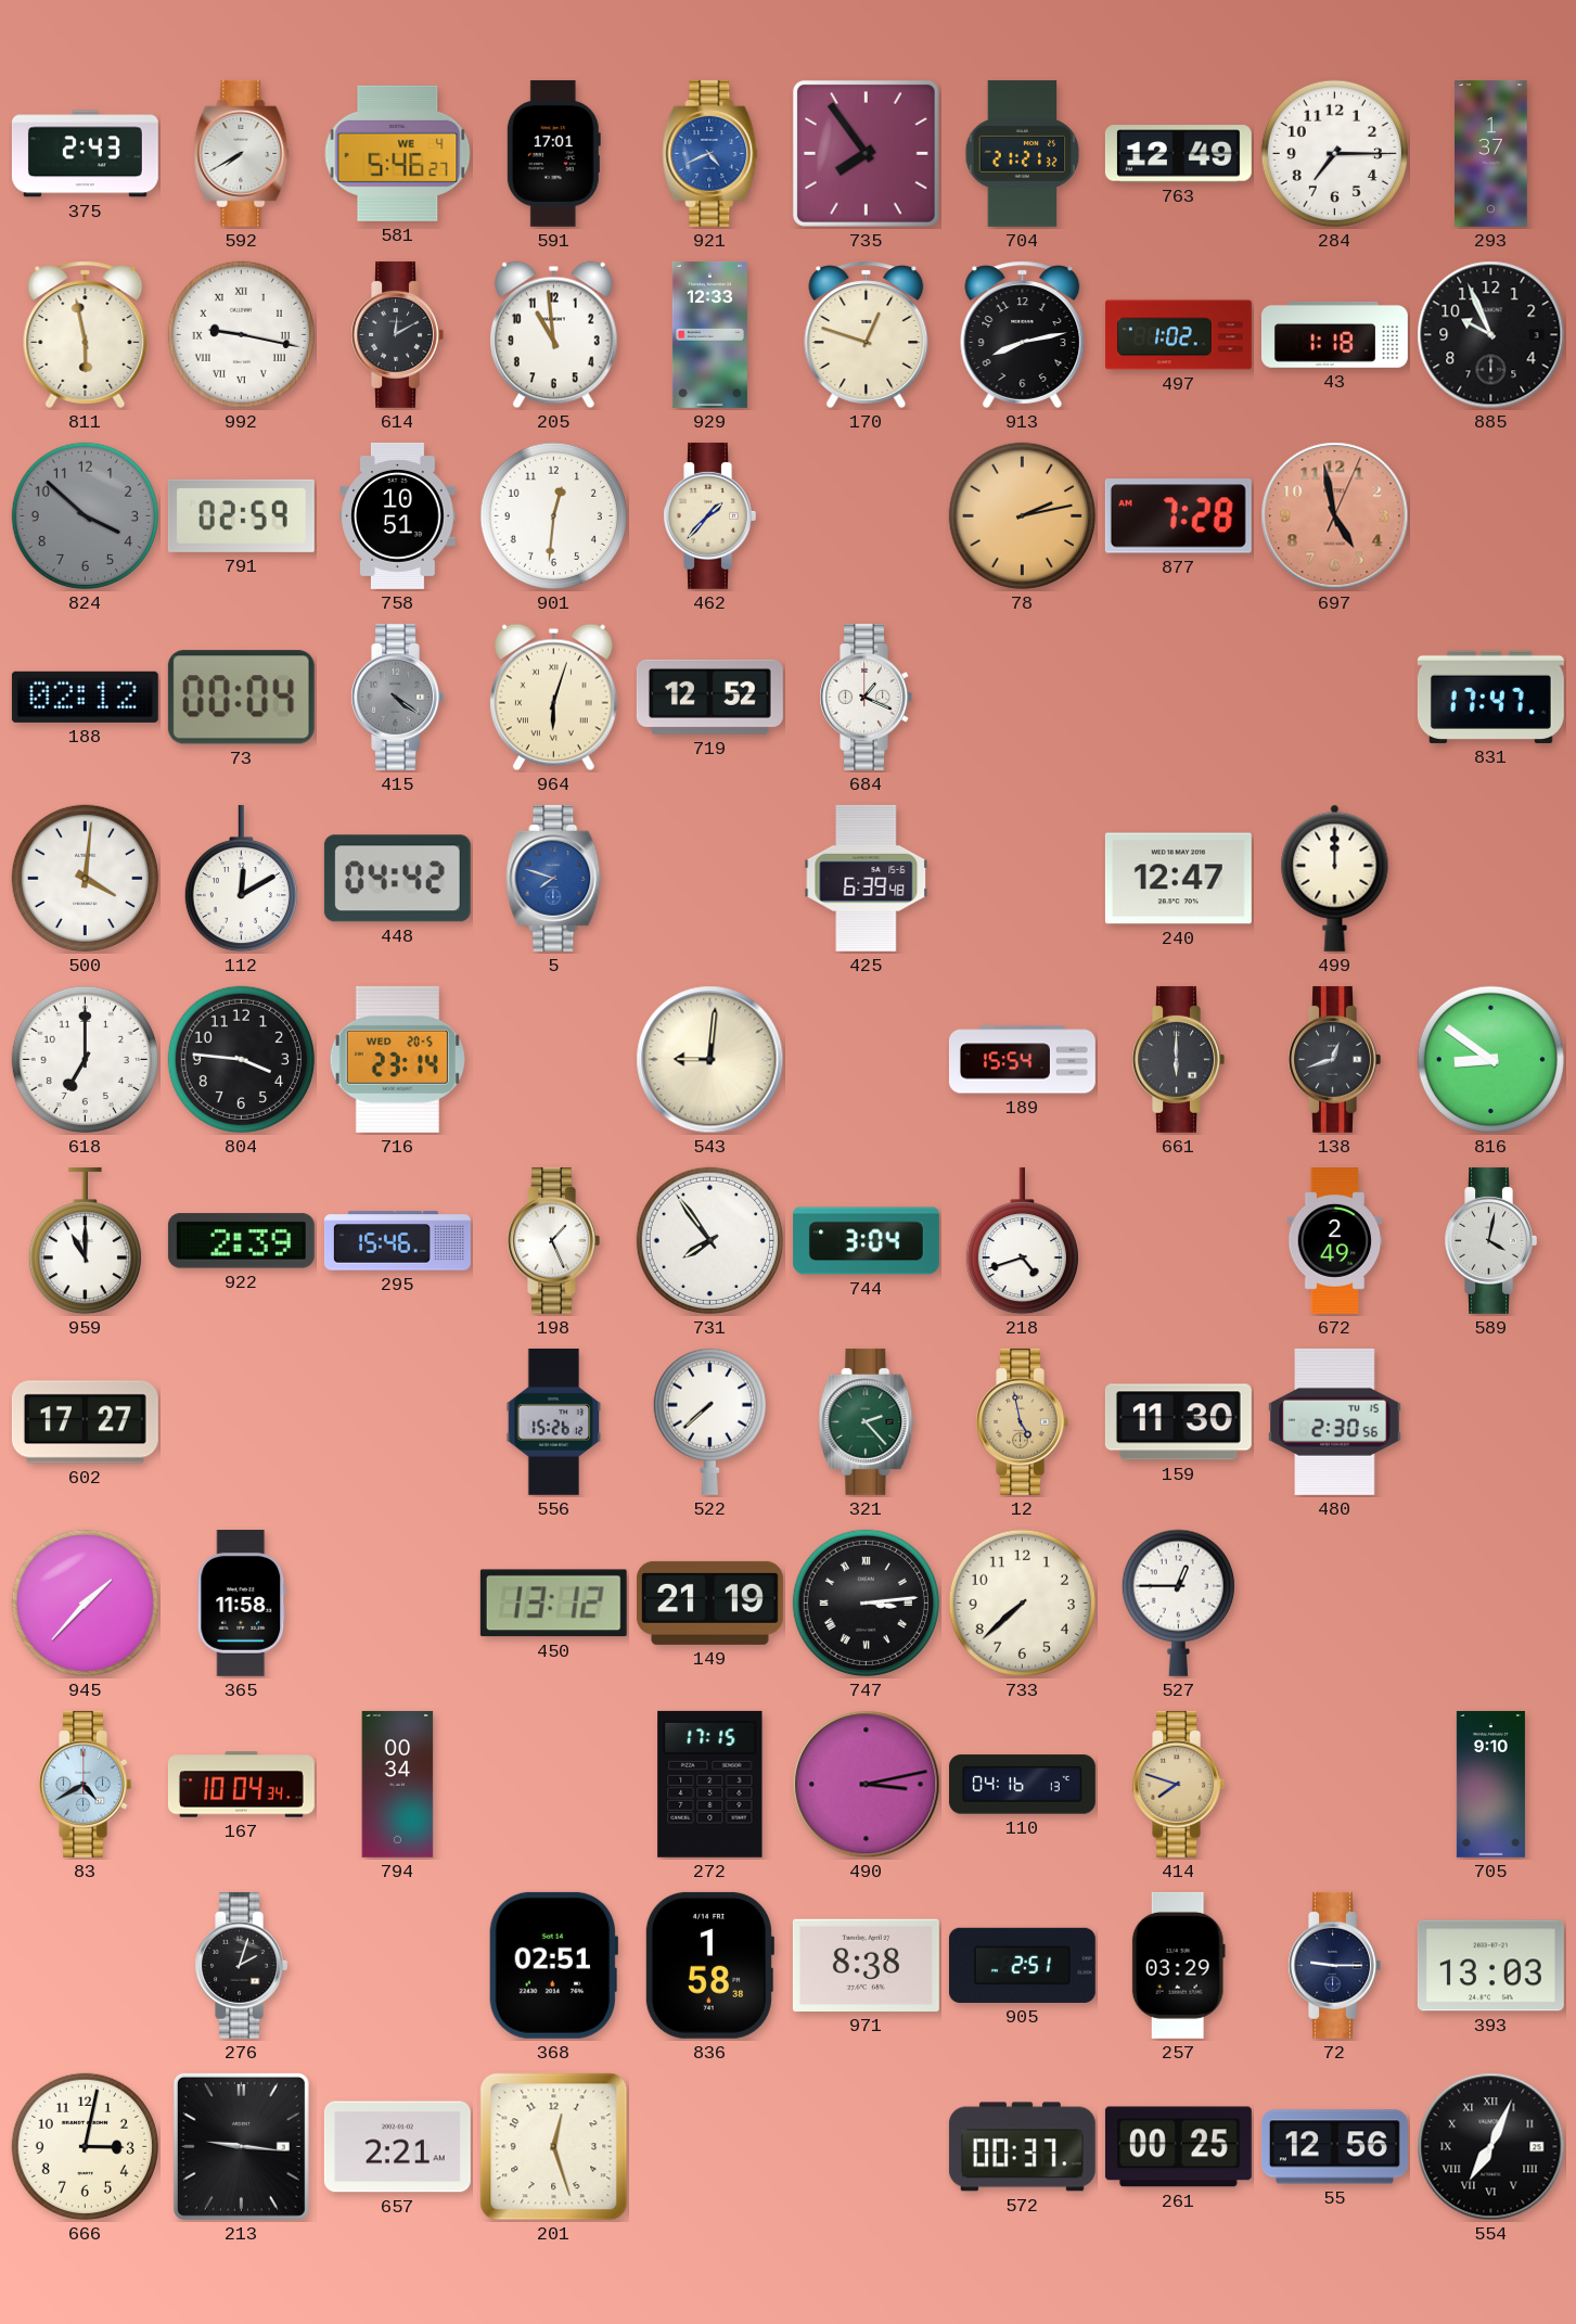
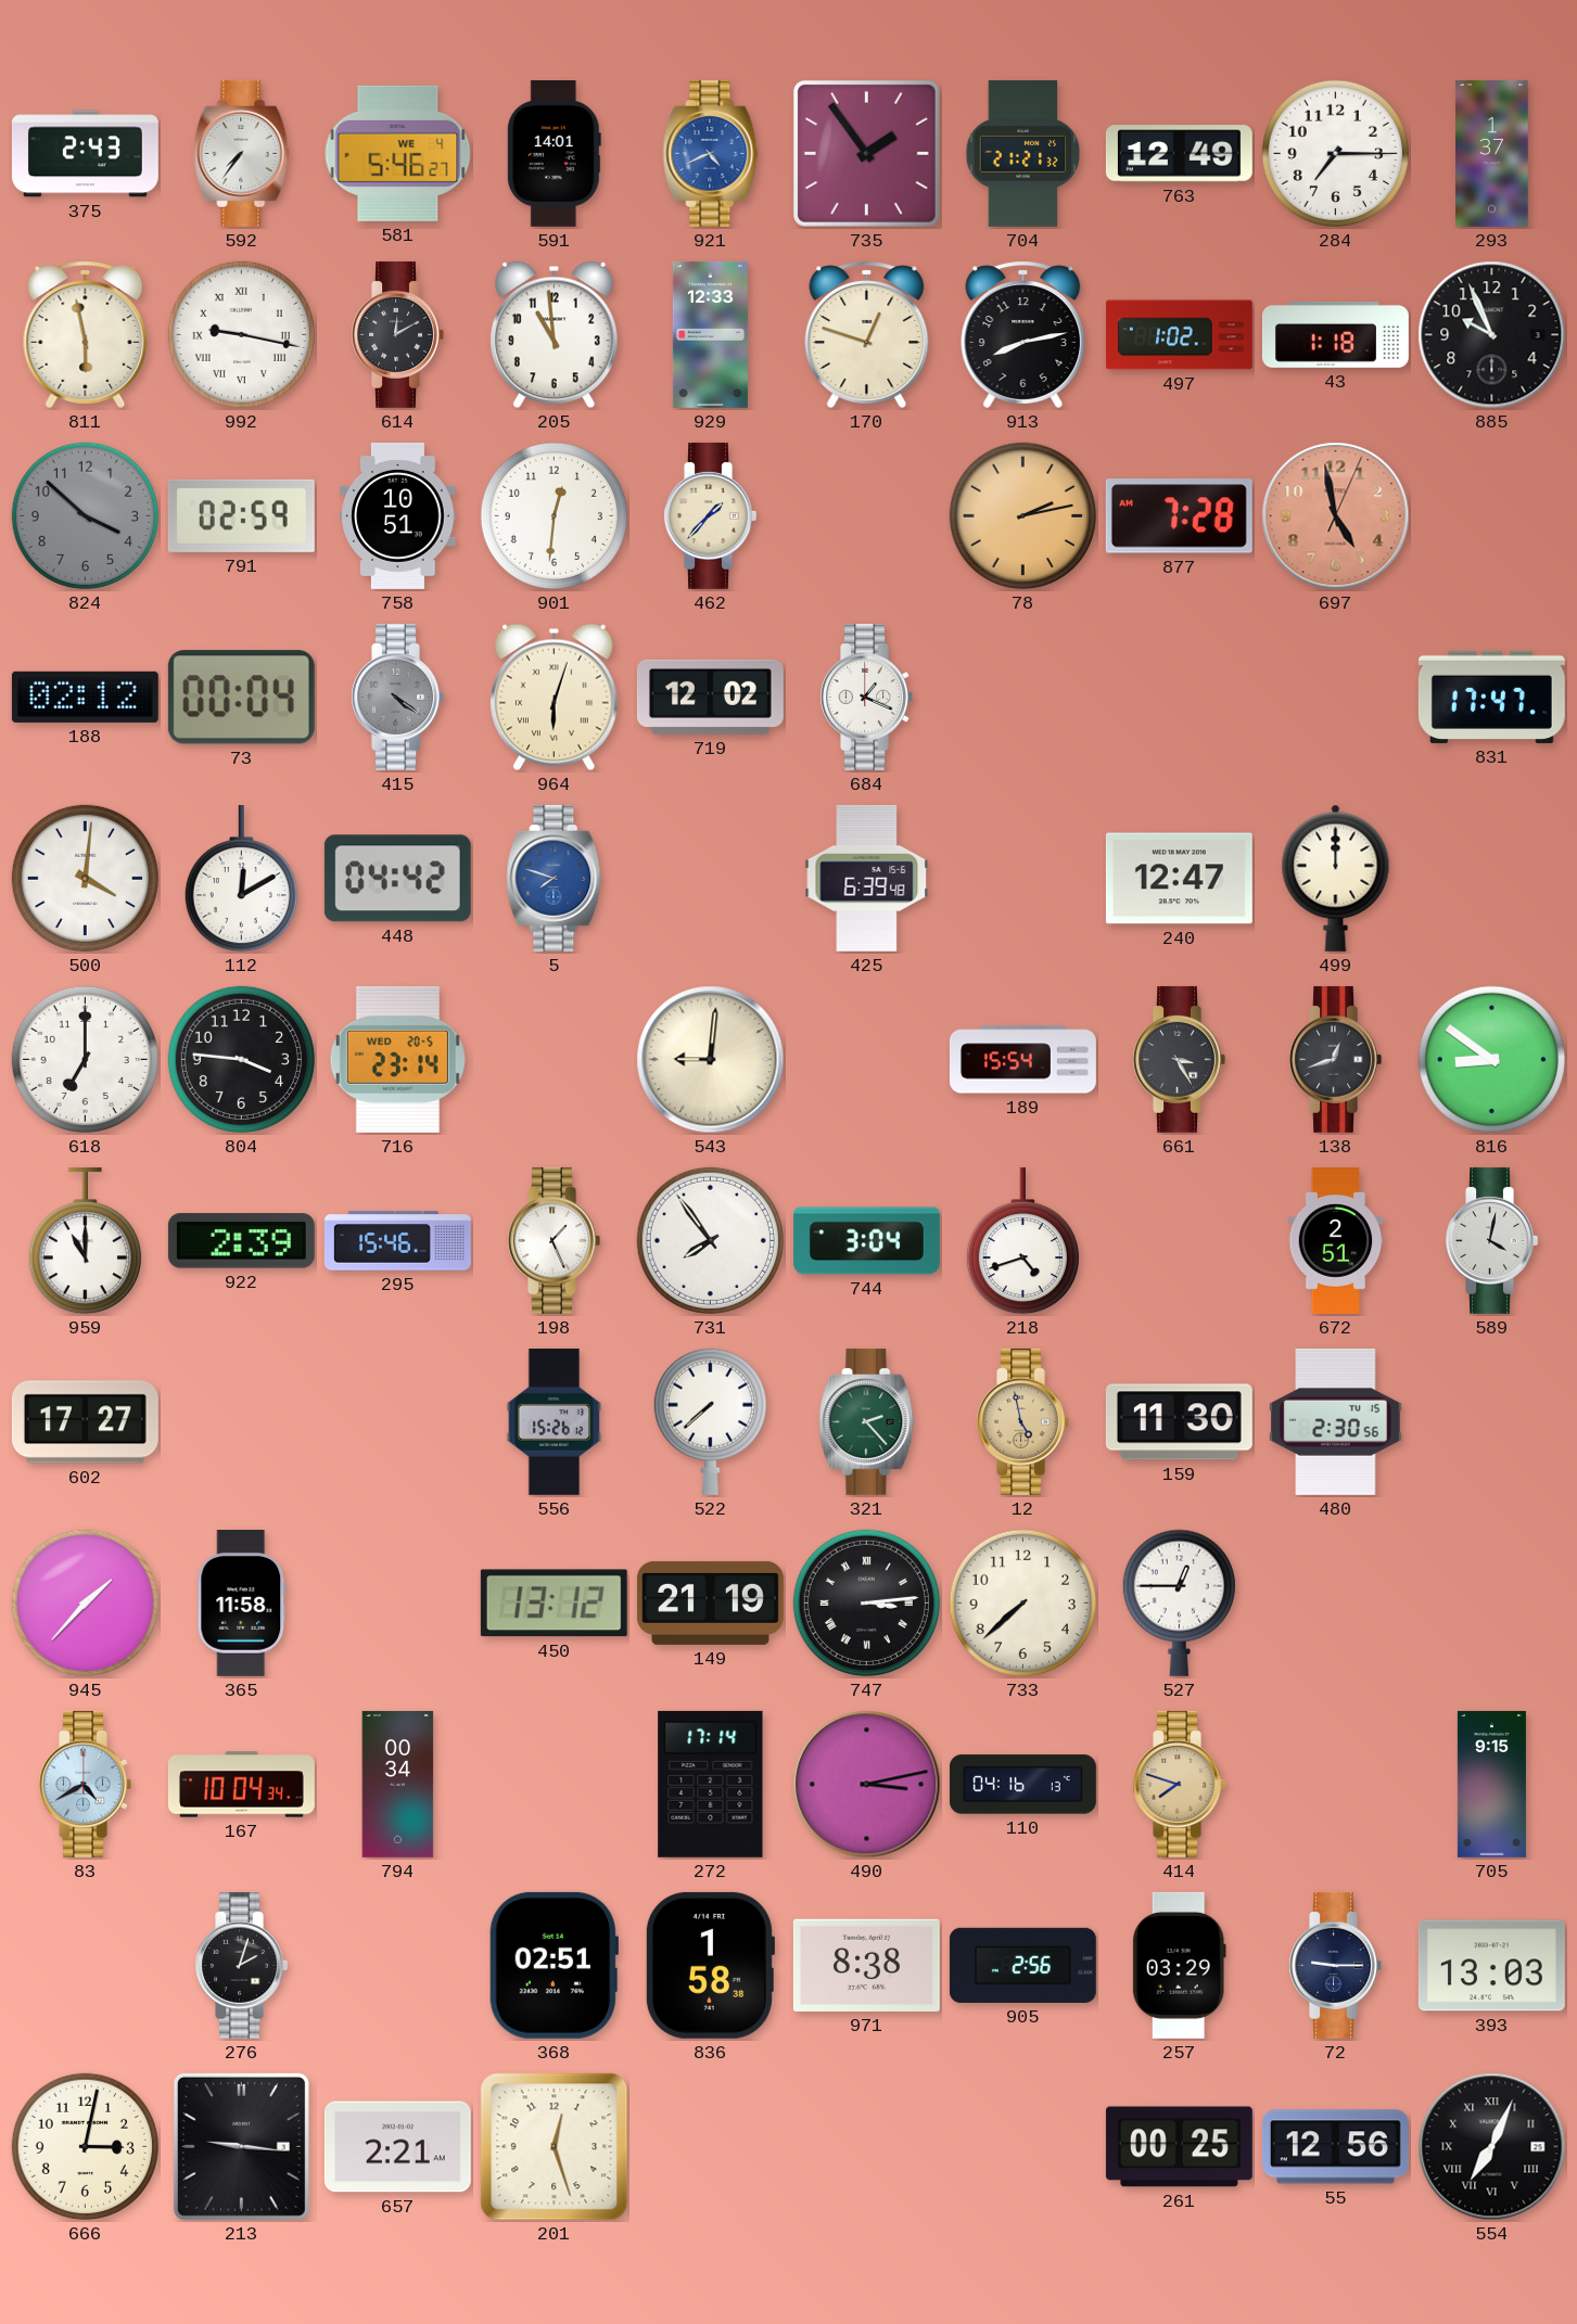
592: 7:40 -> 7:36 (242, 153)
591: 17:01 -> 14:01 (554, 153)
735: 7:54 -> 1:54 (866, 153)
719: 12:52 -> 12:02 (710, 697)
661: 6:00 -> 3:25 (1179, 1059)
672: 2:49 -> 2:51 (1336, 1241)
272: 17:15 -> 17:14 (711, 1784)
705: 9:10 -> 9:15 (1491, 1784)
905: 2:51 -> 2:56 (1022, 1965)
572: 00:37 -> none (1022, 2147)
